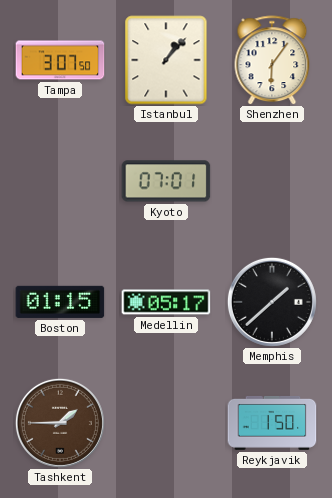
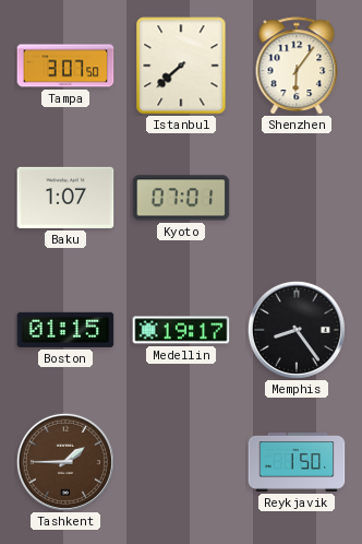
Istanbul: 1:07 -> 7:38 (181, 66)
Baku: none -> 1:07 (65, 198)
Medellin: 05:17 -> 19:17 (181, 330)
Memphis: 1:38 -> 8:24 (297, 330)
